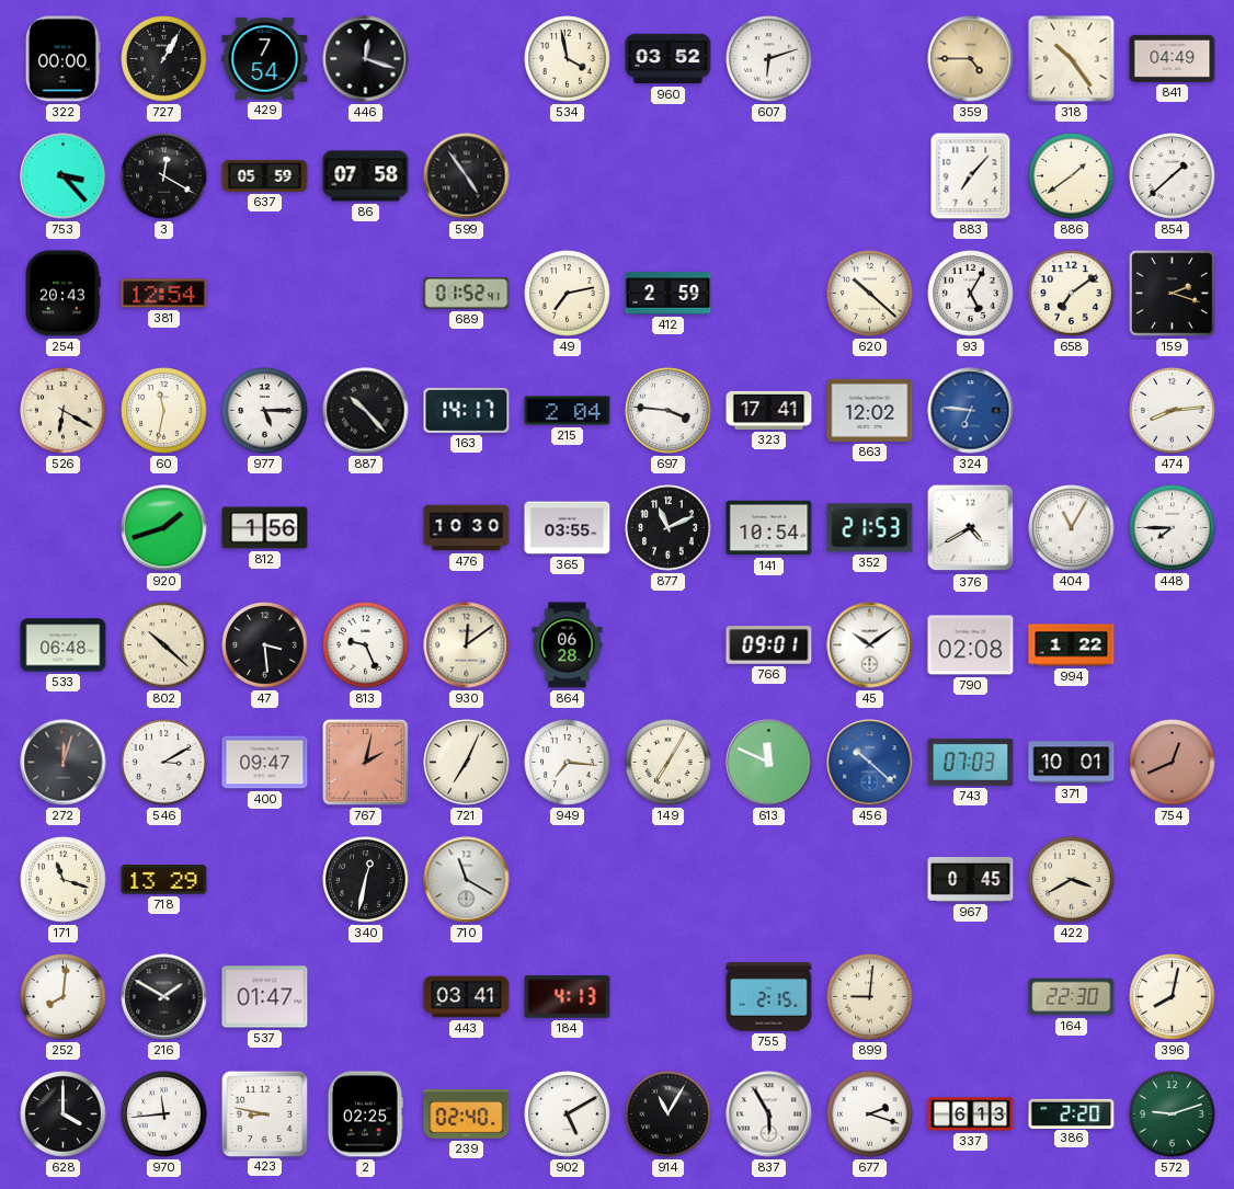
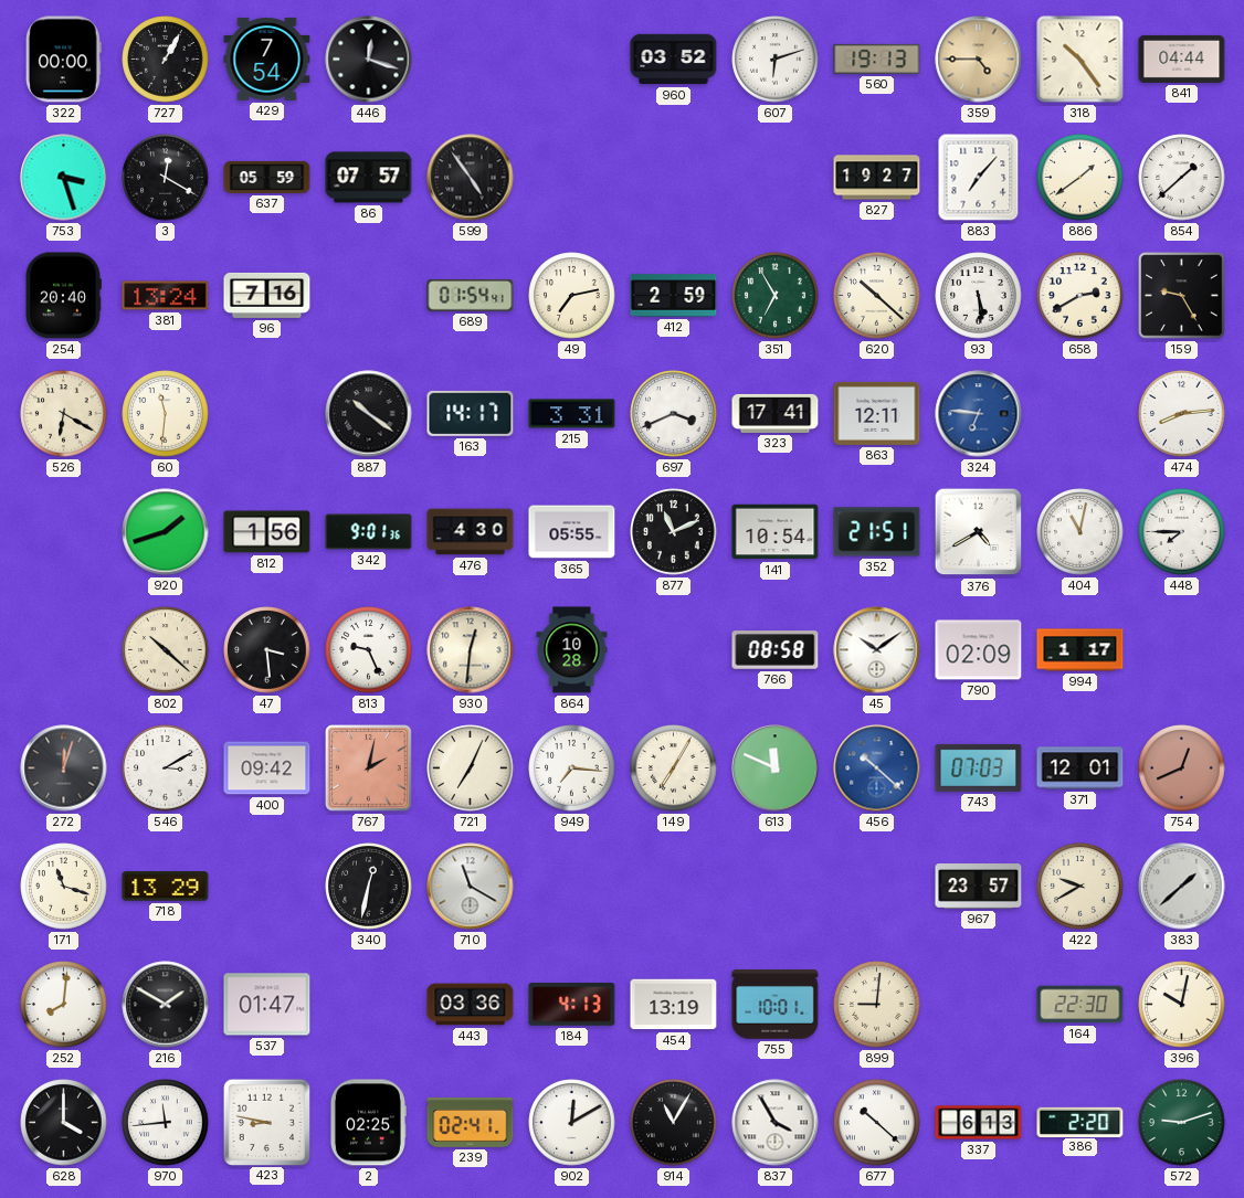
534: 3:58 -> none (568, 59)
560: none -> 19:13 (877, 59)
841: 04:49 -> 04:44 (1182, 59)
753: 3:23 -> 3:27 (64, 178)
86: 07:58 -> 07:57 (369, 178)
827: none -> 19:27 (877, 178)
254: 20:43 -> 20:40 (63, 296)
381: 12:54 -> 13:24 (166, 296)
96: none -> 7:16 (267, 295)
689: 01:52 -> 01:54 (471, 296)
351: none -> 6:55 (776, 296)
93: 5:05 -> 5:29 (979, 296)
658: 7:09 -> 2:40 (1080, 296)
159: 2:18 -> 9:25 (1182, 296)
60: 11:32 -> 11:31 (166, 414)
977: 5:15 -> none (265, 411)
887: 10:23 -> 10:21 (369, 414)
215: 2:04 -> 3:31 (572, 414)
697: 3:46 -> 3:41 (674, 414)
863: 12:02 -> 12:11 (877, 413)
342: none -> 9:01 (369, 532)
476: 10:30 -> 4:30 (471, 532)
365: 03:55 -> 05:55 (572, 532)
352: 21:53 -> 21:51 (877, 532)
404: 11:05 -> 11:02 (1080, 532)
533: 06:48 -> none (64, 645)
930: 12:09 -> 12:31 (471, 650)
864: 06:28 -> 10:28 (572, 650)
766: 09:01 -> 08:58 (776, 650)
790: 02:08 -> 02:09 (979, 650)
994: 1:22 -> 1:17 (1080, 650)
400: 09:47 -> 09:42 (267, 768)
371: 10:01 -> 12:01 (1080, 768)
967: 0:45 -> 23:57 (979, 887)
422: 3:40 -> 9:40 (1080, 887)
383: none -> 1:38 (1182, 887)
443: 03:41 -> 03:36 (471, 1005)
454: none -> 13:19 (674, 1005)
755: 2:15 -> 10:01 (776, 1005)
396: 8:02 -> 10:02 (1182, 1005)
239: 02:40 -> 02:41 (471, 1122)
902: 5:10 -> 12:10 (572, 1123)
837: 5:55 -> 3:55 (776, 1123)
677: 2:18 -> 10:22 (877, 1123)
